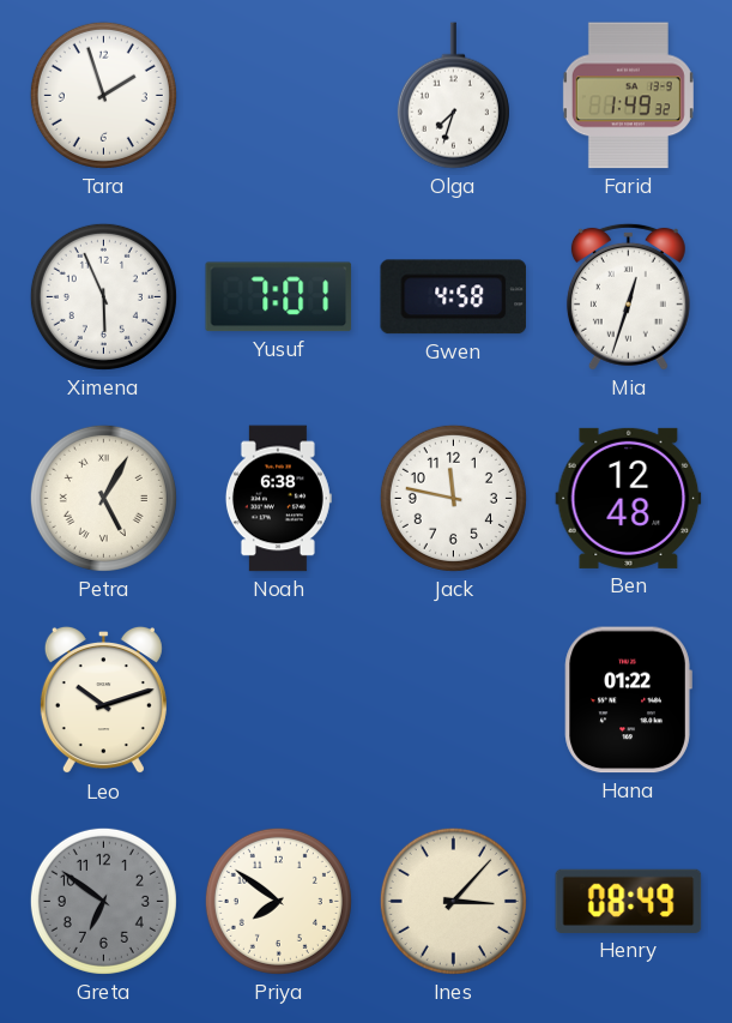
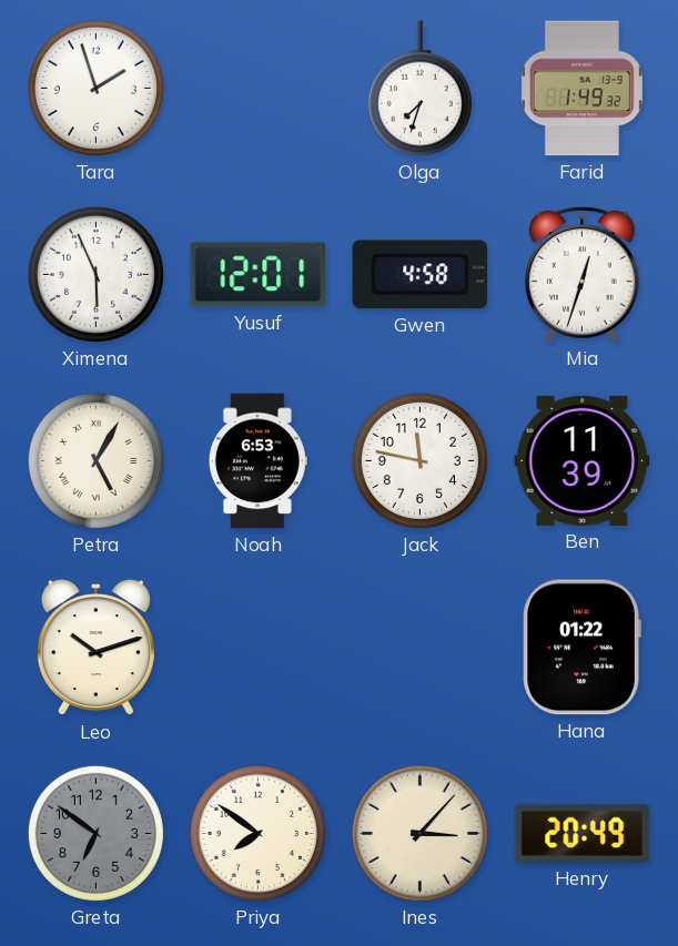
Yusuf: 7:01 -> 12:01 (259, 275)
Noah: 6:38 -> 6:53 (257, 461)
Ben: 12:48 -> 11:39 (583, 460)
Henry: 08:49 -> 20:49 (583, 833)
